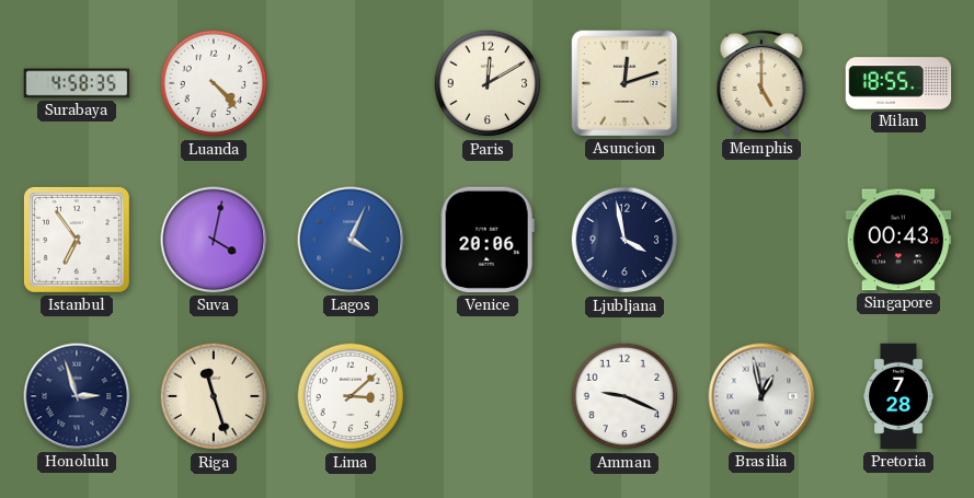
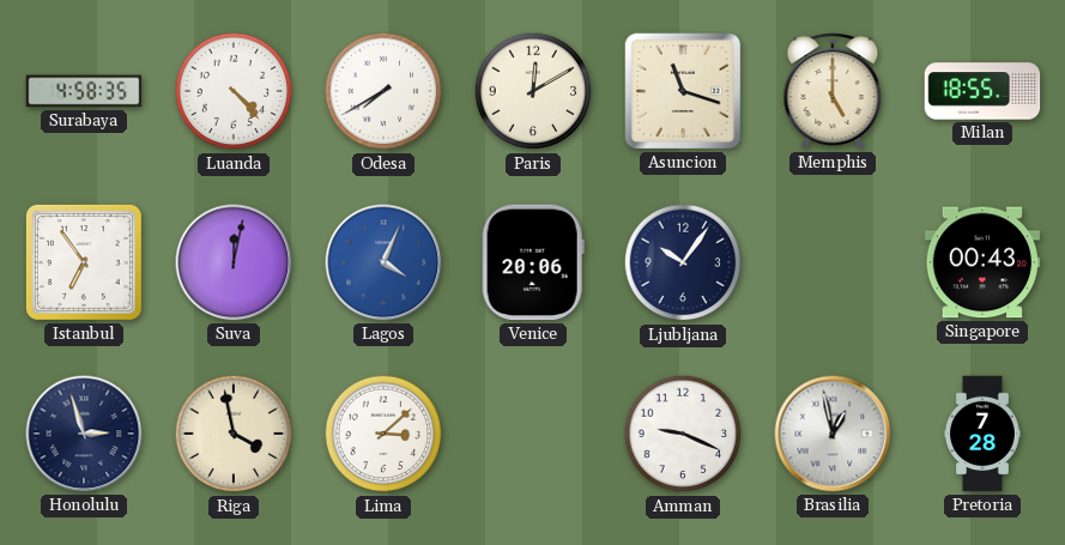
Odesa: none -> 7:40 (383, 91)
Asuncion: 12:12 -> 11:18 (683, 91)
Suva: 4:02 -> 12:02 (234, 262)
Ljubljana: 3:58 -> 10:06 (683, 262)
Riga: 11:27 -> 3:58 (234, 434)
